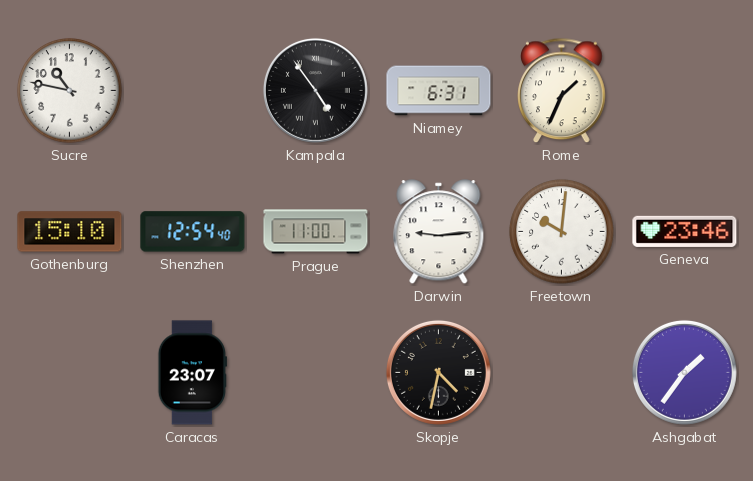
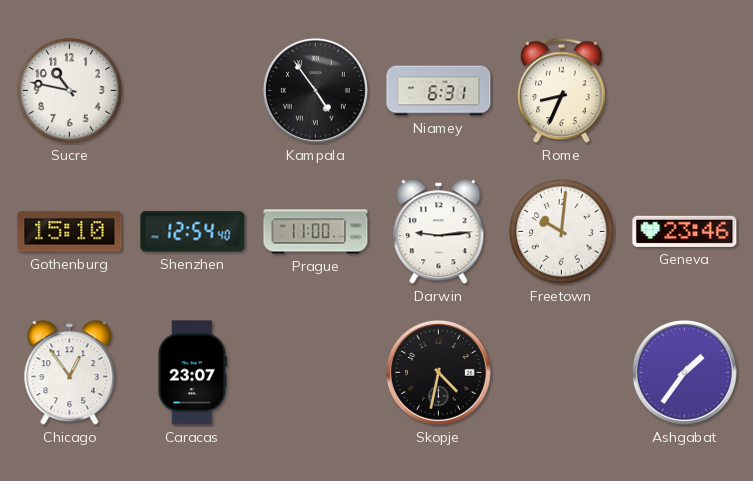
Rome: 1:34 -> 8:34 (562, 91)
Chicago: none -> 12:54 (70, 373)
